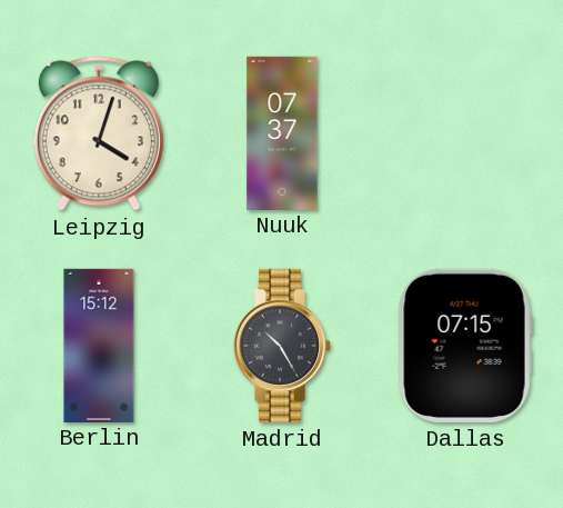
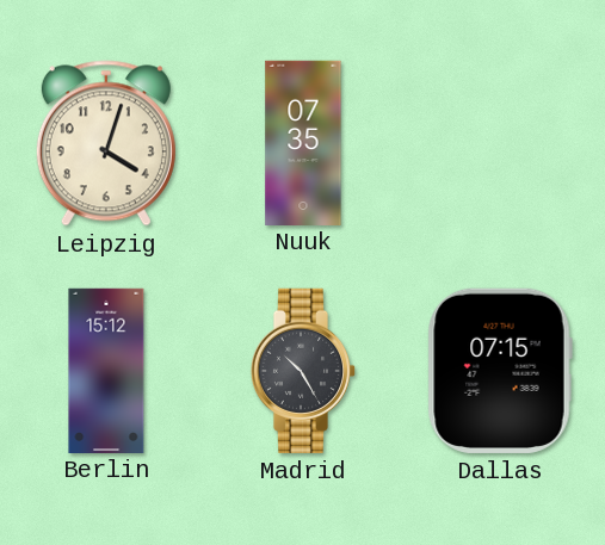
Nuuk: 07:37 -> 07:35 (303, 142)
